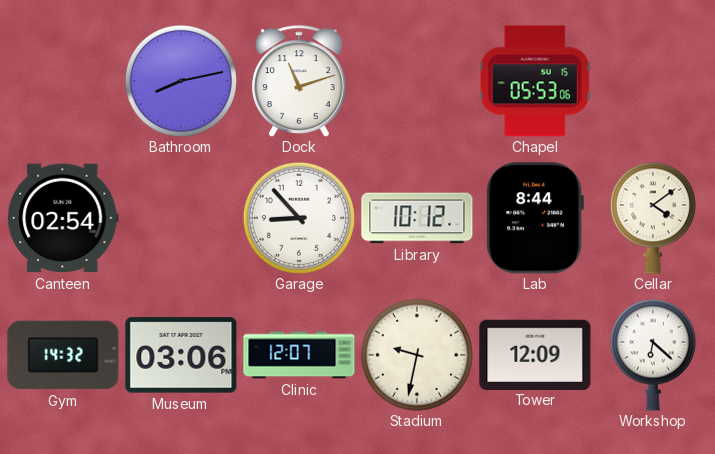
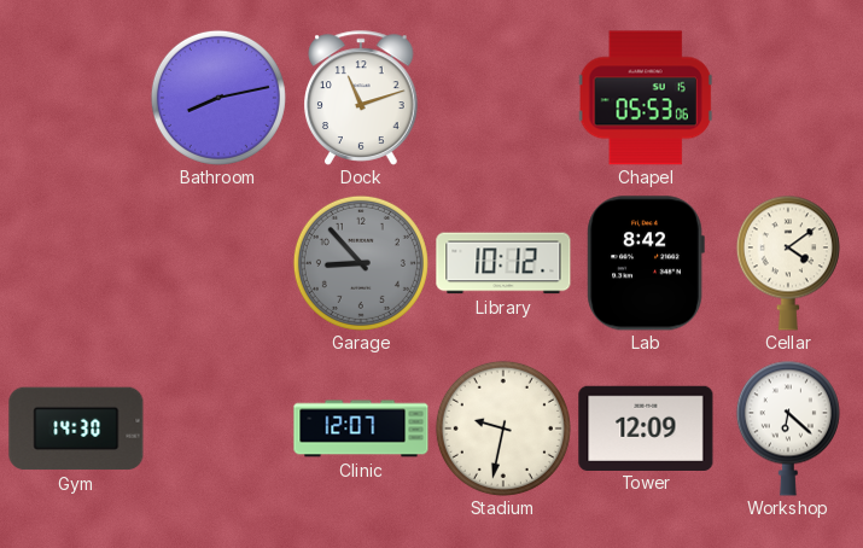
Canteen: 02:54 -> none (63, 218)
Garage dial: white -> grey (361, 263)
Lab: 8:44 -> 8:42 (646, 263)
Gym: 14:32 -> 14:30 (76, 429)
Museum: 03:06 -> none (181, 355)
